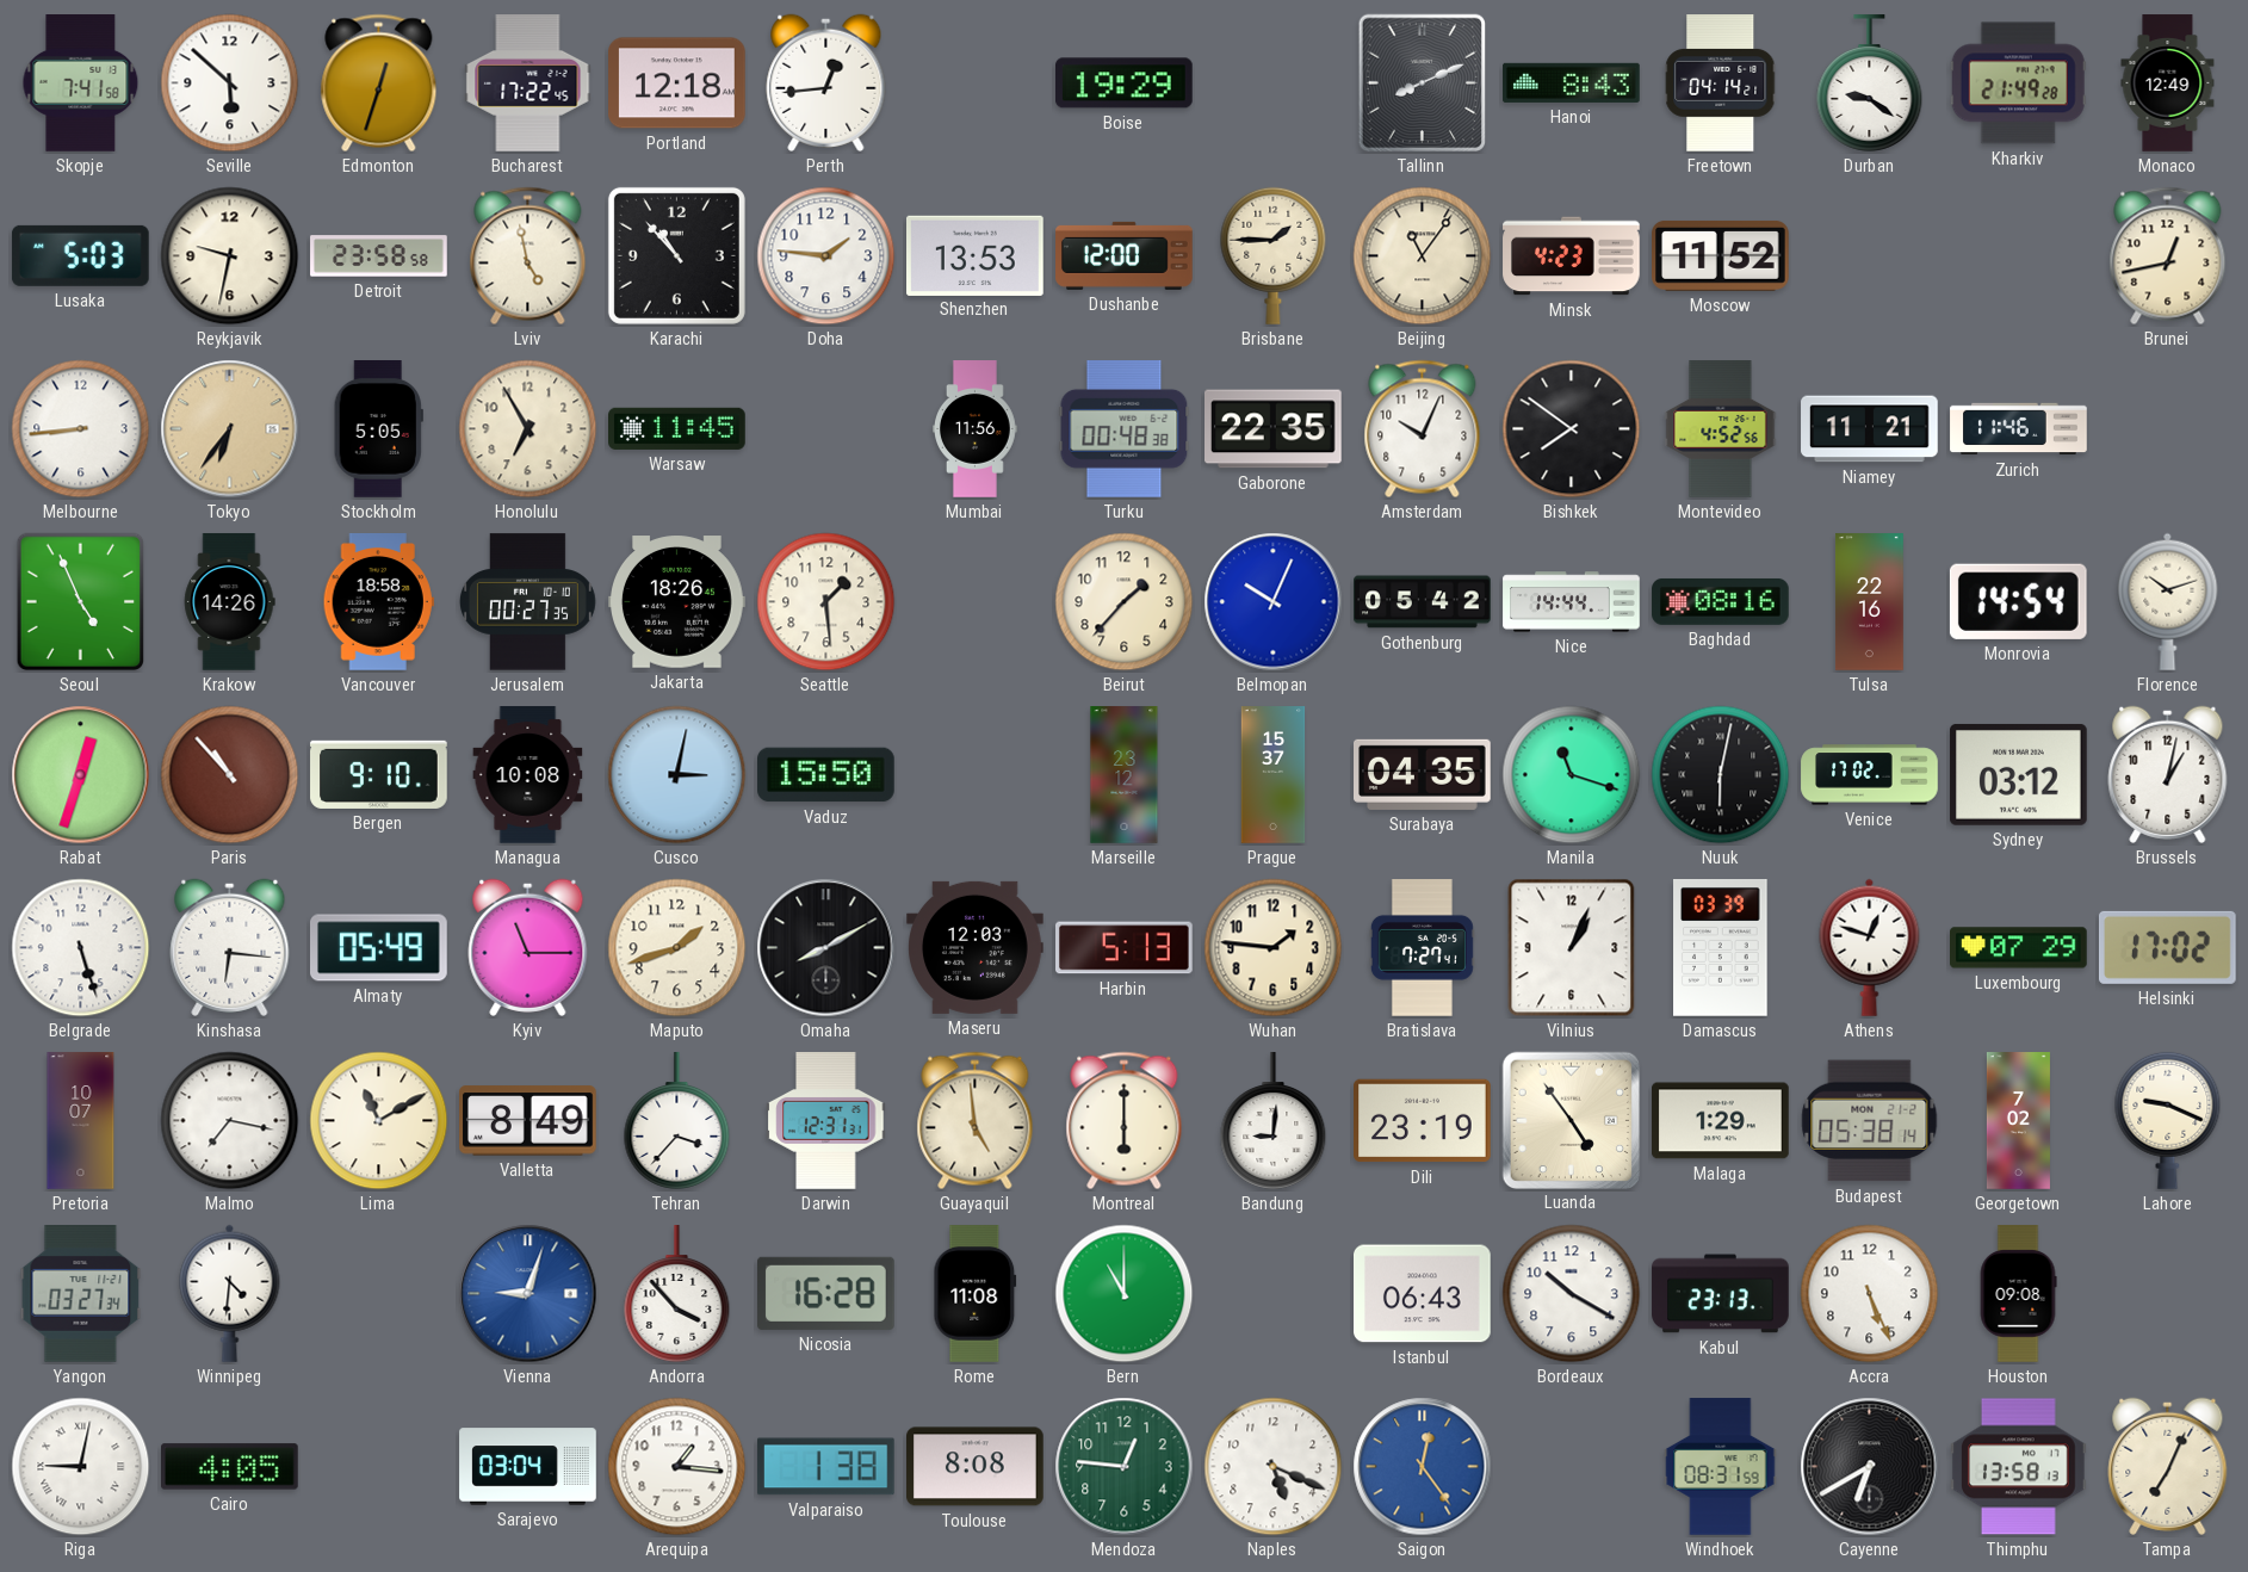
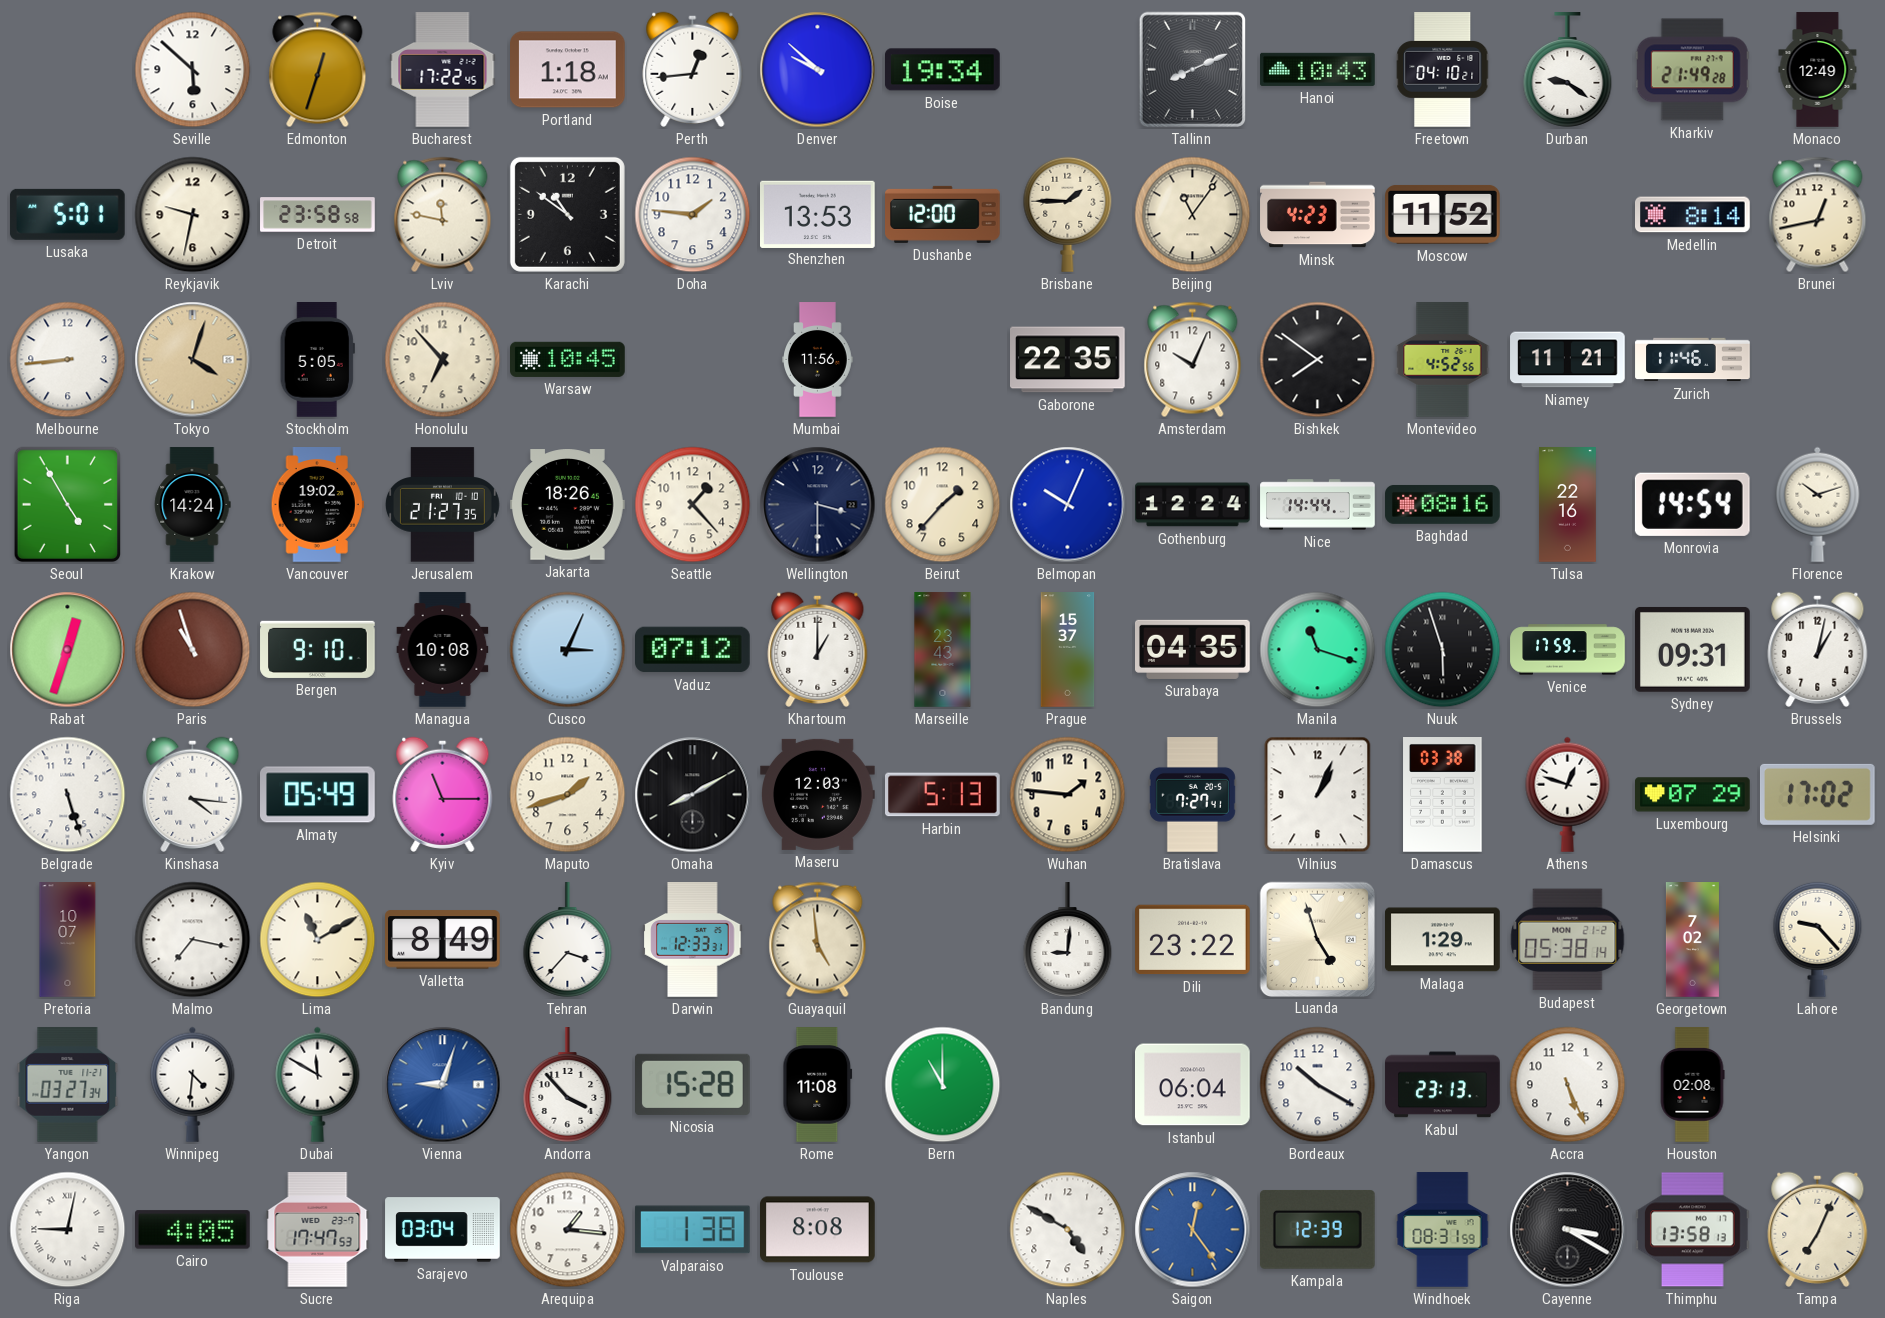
Skopje: 7:41 -> none (81, 83)
Portland: 12:18 -> 1:18 (568, 70)
Denver: none -> 9:52 (818, 70)
Boise: 19:29 -> 19:34 (943, 70)
Hanoi: 8:43 -> 10:43 (1318, 69)
Freetown: 04:14 -> 04:10 (1443, 70)
Lusaka: 5:03 -> 5:01 (67, 214)
Lviv: 4:58 -> 11:47 (443, 215)
Karachi: 10:53 -> 10:51 (567, 214)
Medellin: none -> 8:14 (1693, 215)
Tokyo: 6:36 -> 4:03 (193, 360)
Honolulu: 6:55 -> 6:53 (443, 360)
Warsaw: 11:45 -> 10:45 (568, 359)
Turku: 00:48 -> none (1125, 429)
Seoul: 4:56 -> 4:55 (67, 505)
Krakow: 14:26 -> 14:24 (192, 505)
Vancouver: 18:58 -> 19:02 (317, 505)
Jerusalem: 00:27 -> 21:27 (442, 505)
Seattle: 1:29 -> 1:23 (693, 505)
Wellington: none -> 3:30 (818, 505)
Gothenburg: 05:42 -> 12:24 (1193, 505)
Paris: 10:53 -> 10:57 (193, 650)
Cusco: 3:02 -> 3:04 (568, 650)
Vaduz: 15:50 -> 07:12 (693, 650)
Khartoum: none -> 1:00 (818, 649)
Marseille: 23:12 -> 23:43 (943, 650)
Nuuk: 6:02 -> 5:57 (1443, 650)
Venice: 17:02 -> 17:59 (1568, 650)
Sydney: 03:12 -> 09:31 (1693, 649)
Kinshasa: 6:16 -> 4:16 (193, 794)
Damascus: 03:39 -> 03:38 (1443, 795)
Darwin: 12:31 -> 12:33 (693, 940)
Montreal: 6:00 -> none (1125, 1121)
Dili: 23:19 -> 23:22 (1193, 940)
Luanda: 4:54 -> 4:57 (1317, 939)
Lahore: 9:19 -> 9:23 (1818, 939)
Dubai: none -> 11:50 (318, 1084)
Nicosia: 16:28 -> 15:28 (693, 1084)
Istanbul: 06:43 -> 06:04 (1193, 1085)
Houston: 09:08 -> 02:08 (1692, 1085)
Sucre: none -> 17:47 (318, 1230)
Mendoza: 12:46 -> none (1125, 1467)
Naples: 5:19 -> 4:50 (1068, 1230)
Kampala: none -> 12:39 (1317, 1229)
Cayenne: 6:40 -> 3:20 (1568, 1230)
